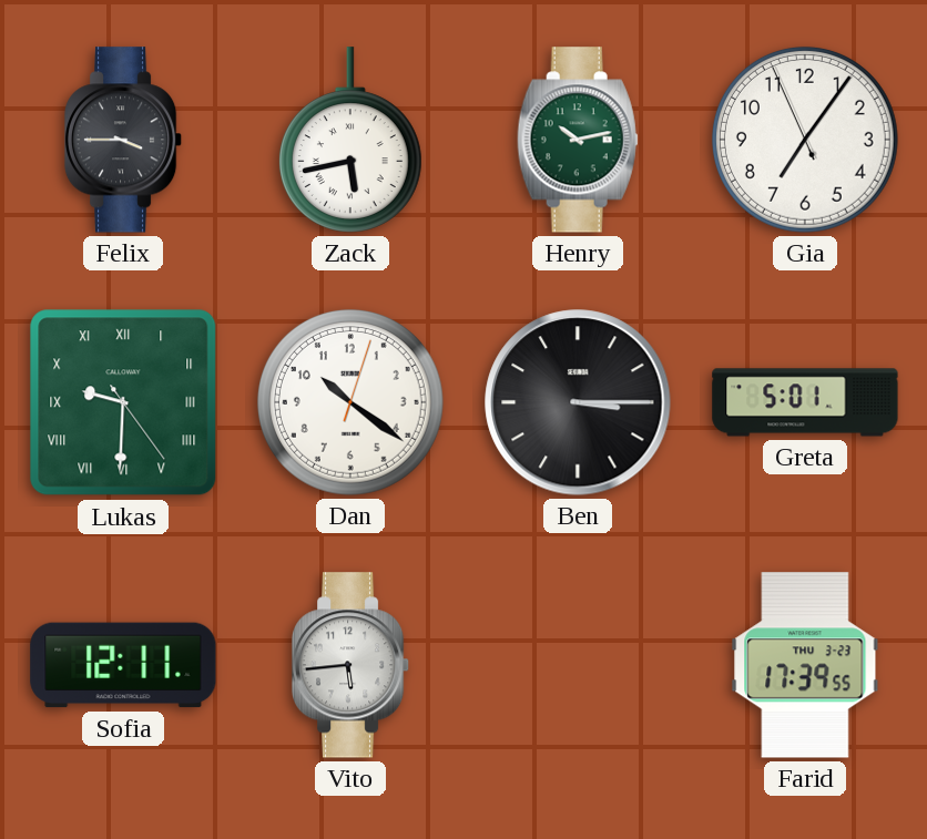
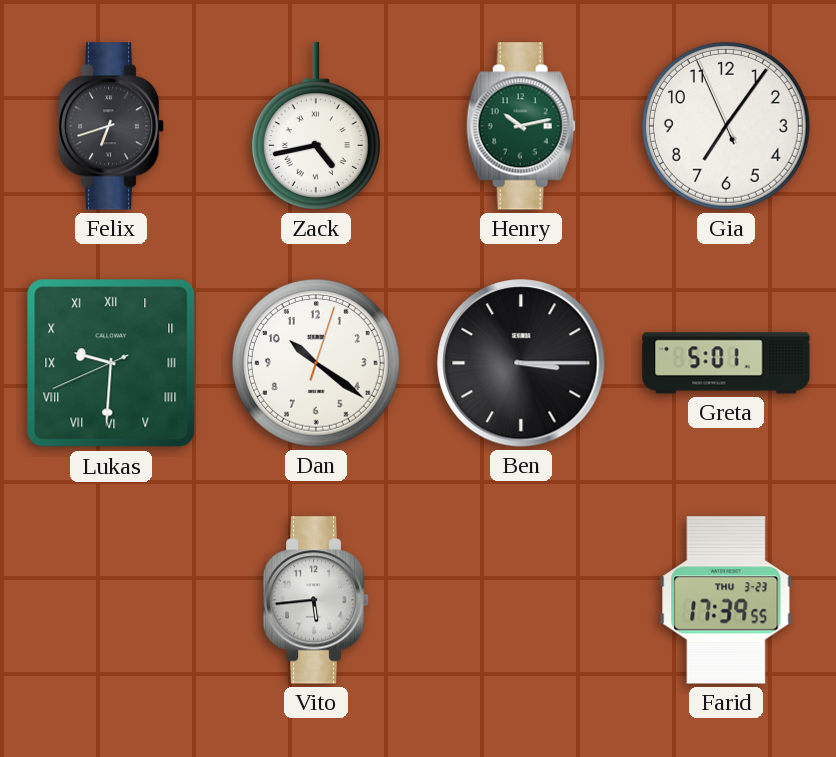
Felix: 3:45 -> 6:42 (111, 126)
Zack: 5:43 -> 4:43 (316, 126)
Lukas: 9:30:24 -> 9:30:41 (111, 363)
Sofia: 12:11 -> none (123, 665)
